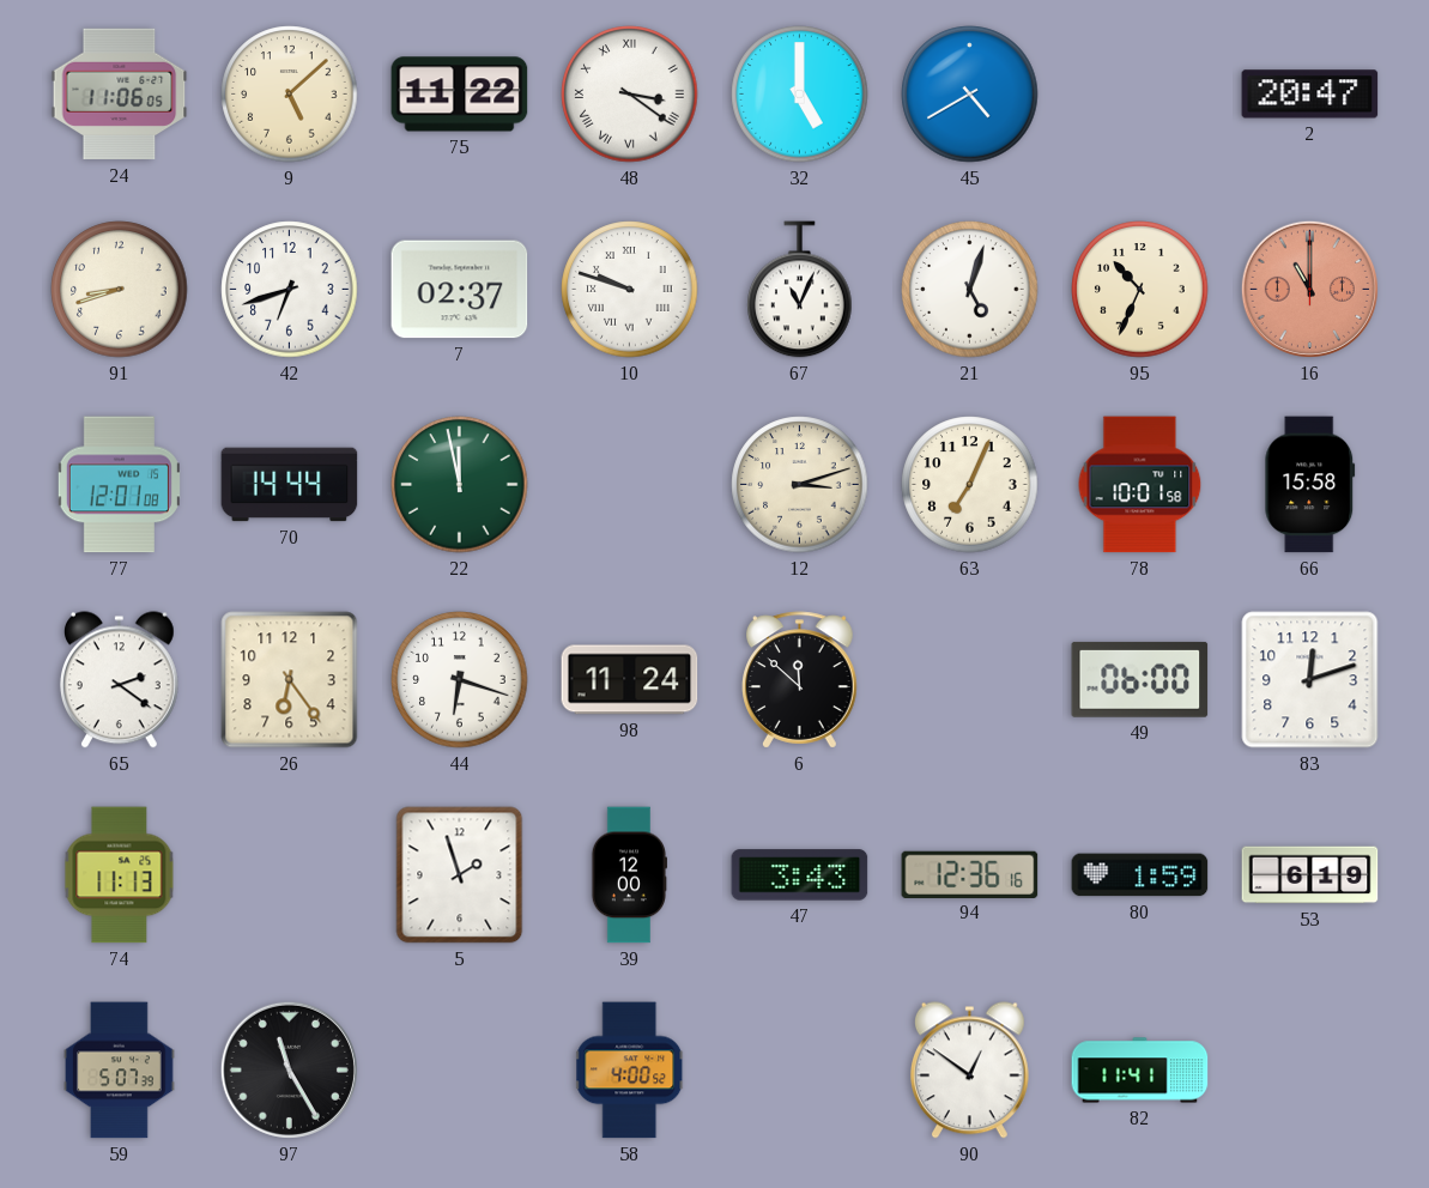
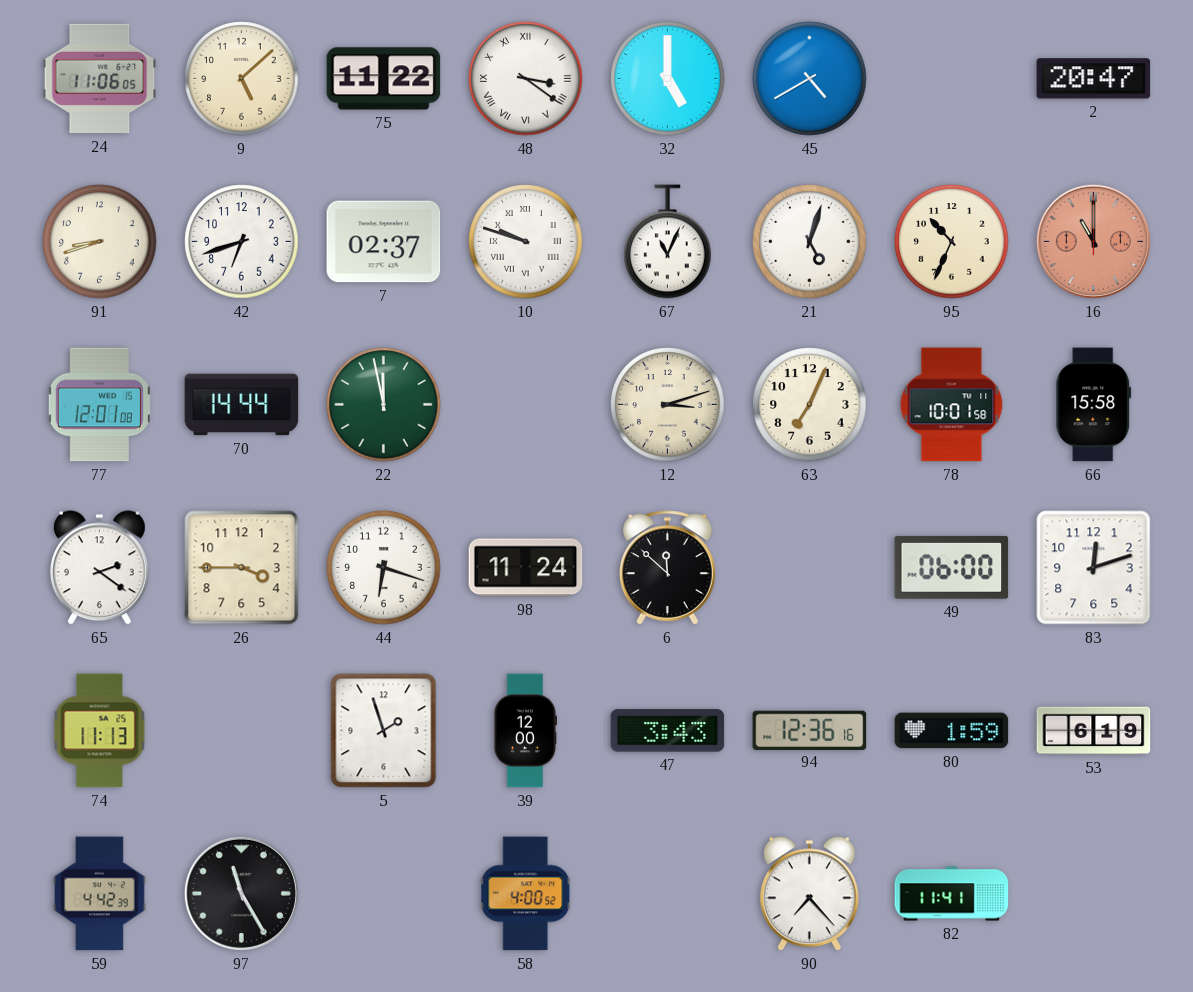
26: 6:24 -> 3:45 (242, 568)
59: 5:07 -> 4:42 (100, 894)
90: 12:51 -> 7:23 (809, 894)
